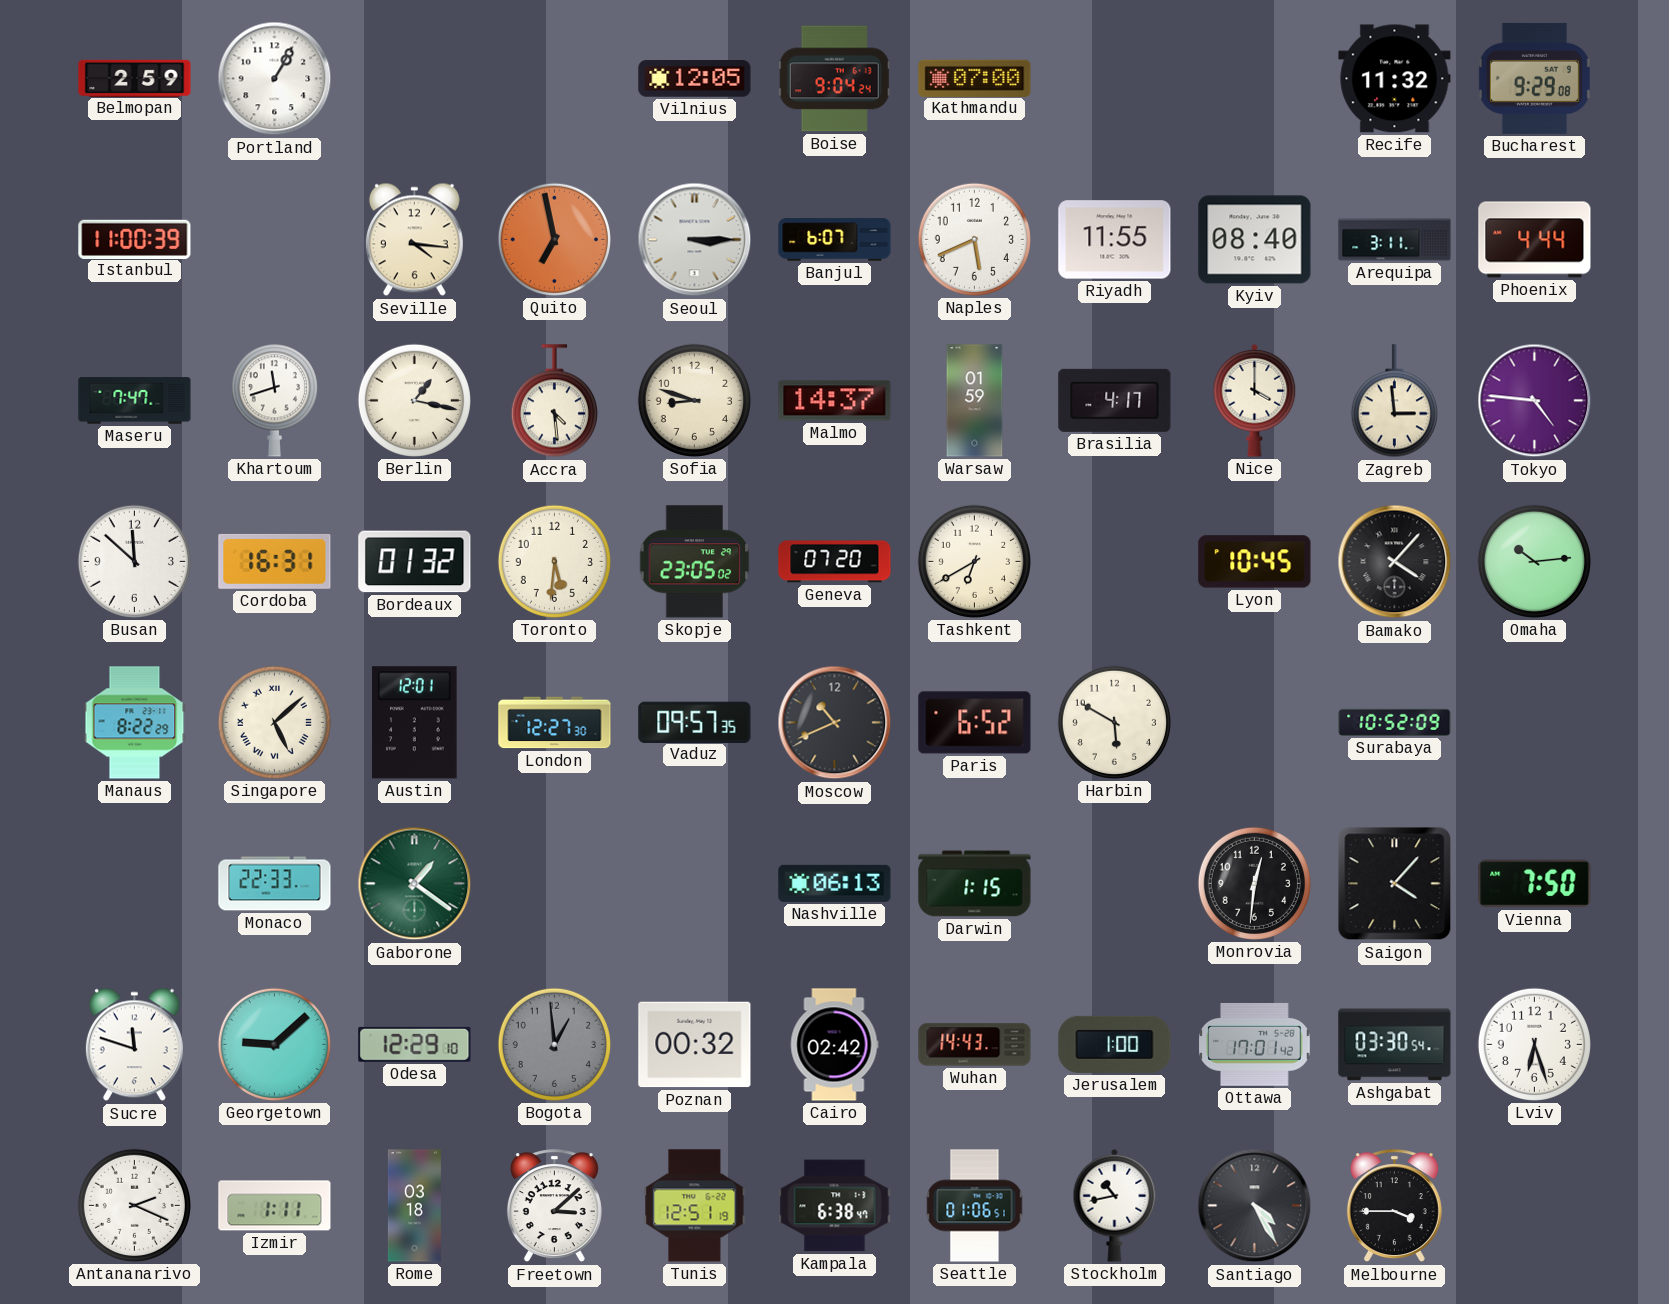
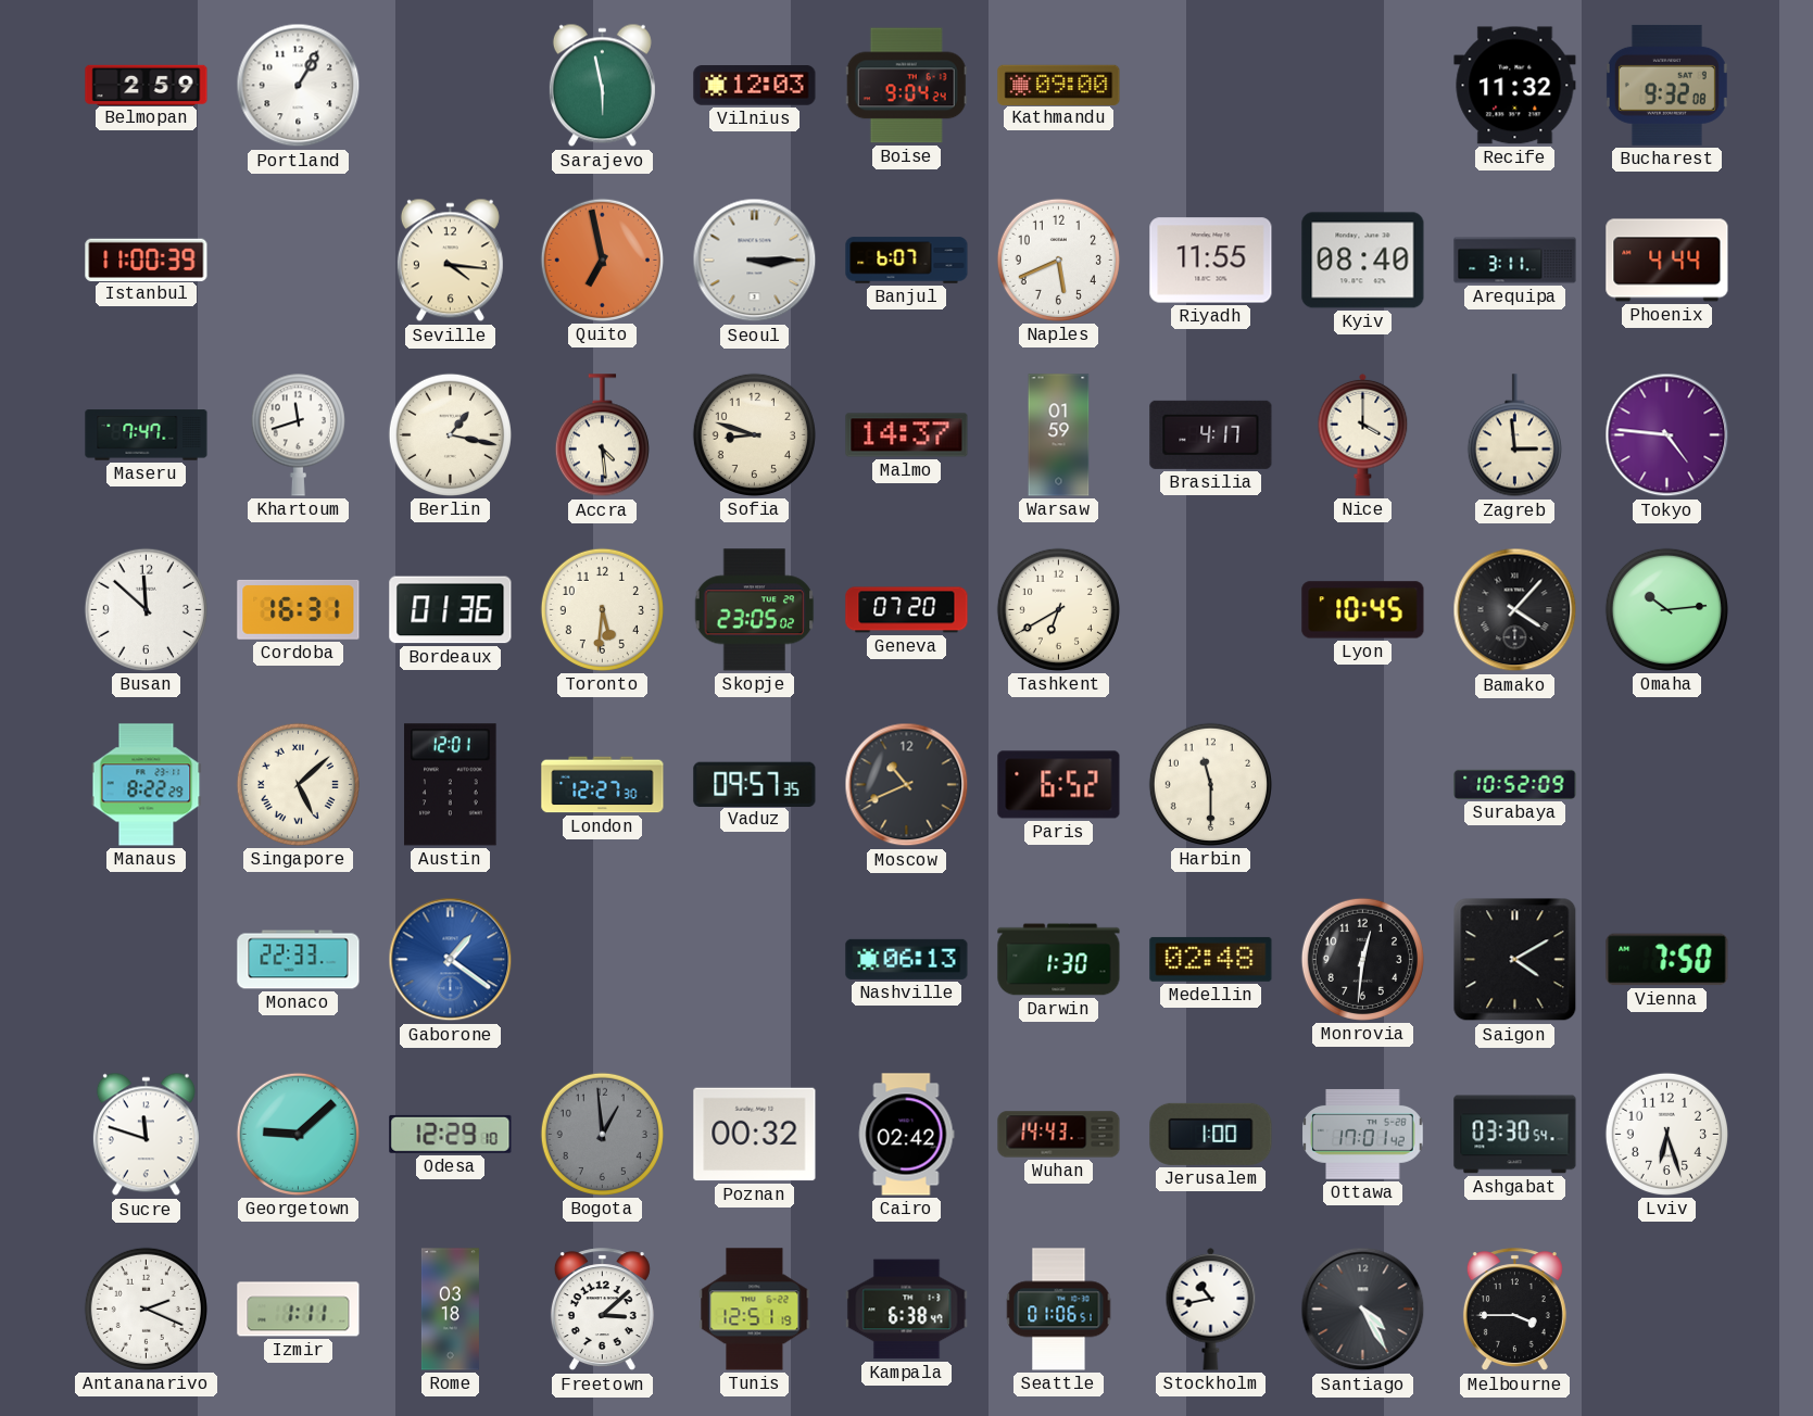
Sarajevo: none -> 5:58 (602, 86)
Vilnius: 12:05 -> 12:03 (755, 86)
Kathmandu: 07:00 -> 09:00 (1059, 85)
Bucharest: 9:29 -> 9:32 (1666, 85)
Bordeaux: 01:32 -> 01:36 (451, 610)
Harbin: 5:50 -> 11:30 (1210, 784)
Gaborone dial: green -> blue (451, 960)
Darwin: 1:15 -> 1:30 (1059, 960)
Medellin: none -> 02:48 (1211, 959)
Saigon: 4:07 -> 4:10 (1515, 960)
